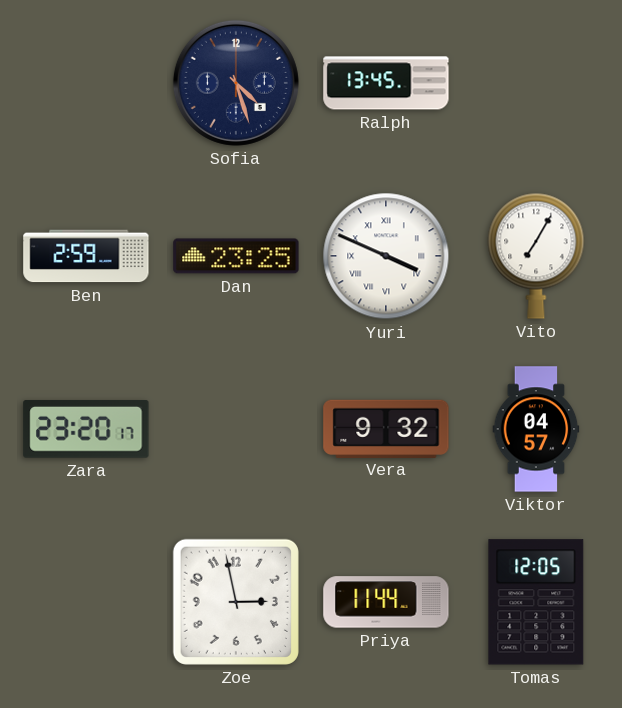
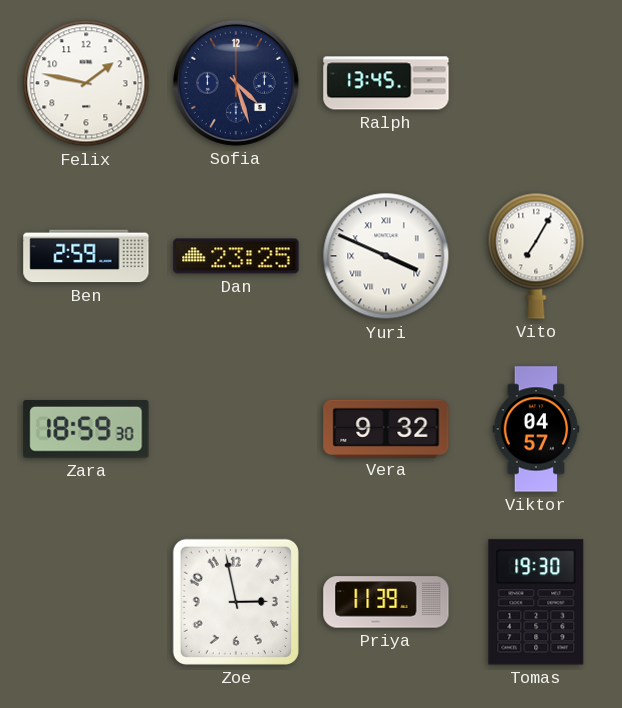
Felix: none -> 1:47 (86, 83)
Zara: 23:20 -> 18:59 (86, 430)
Priya: 11:44 -> 11:39 (386, 602)
Tomas: 12:05 -> 19:30 (536, 602)
